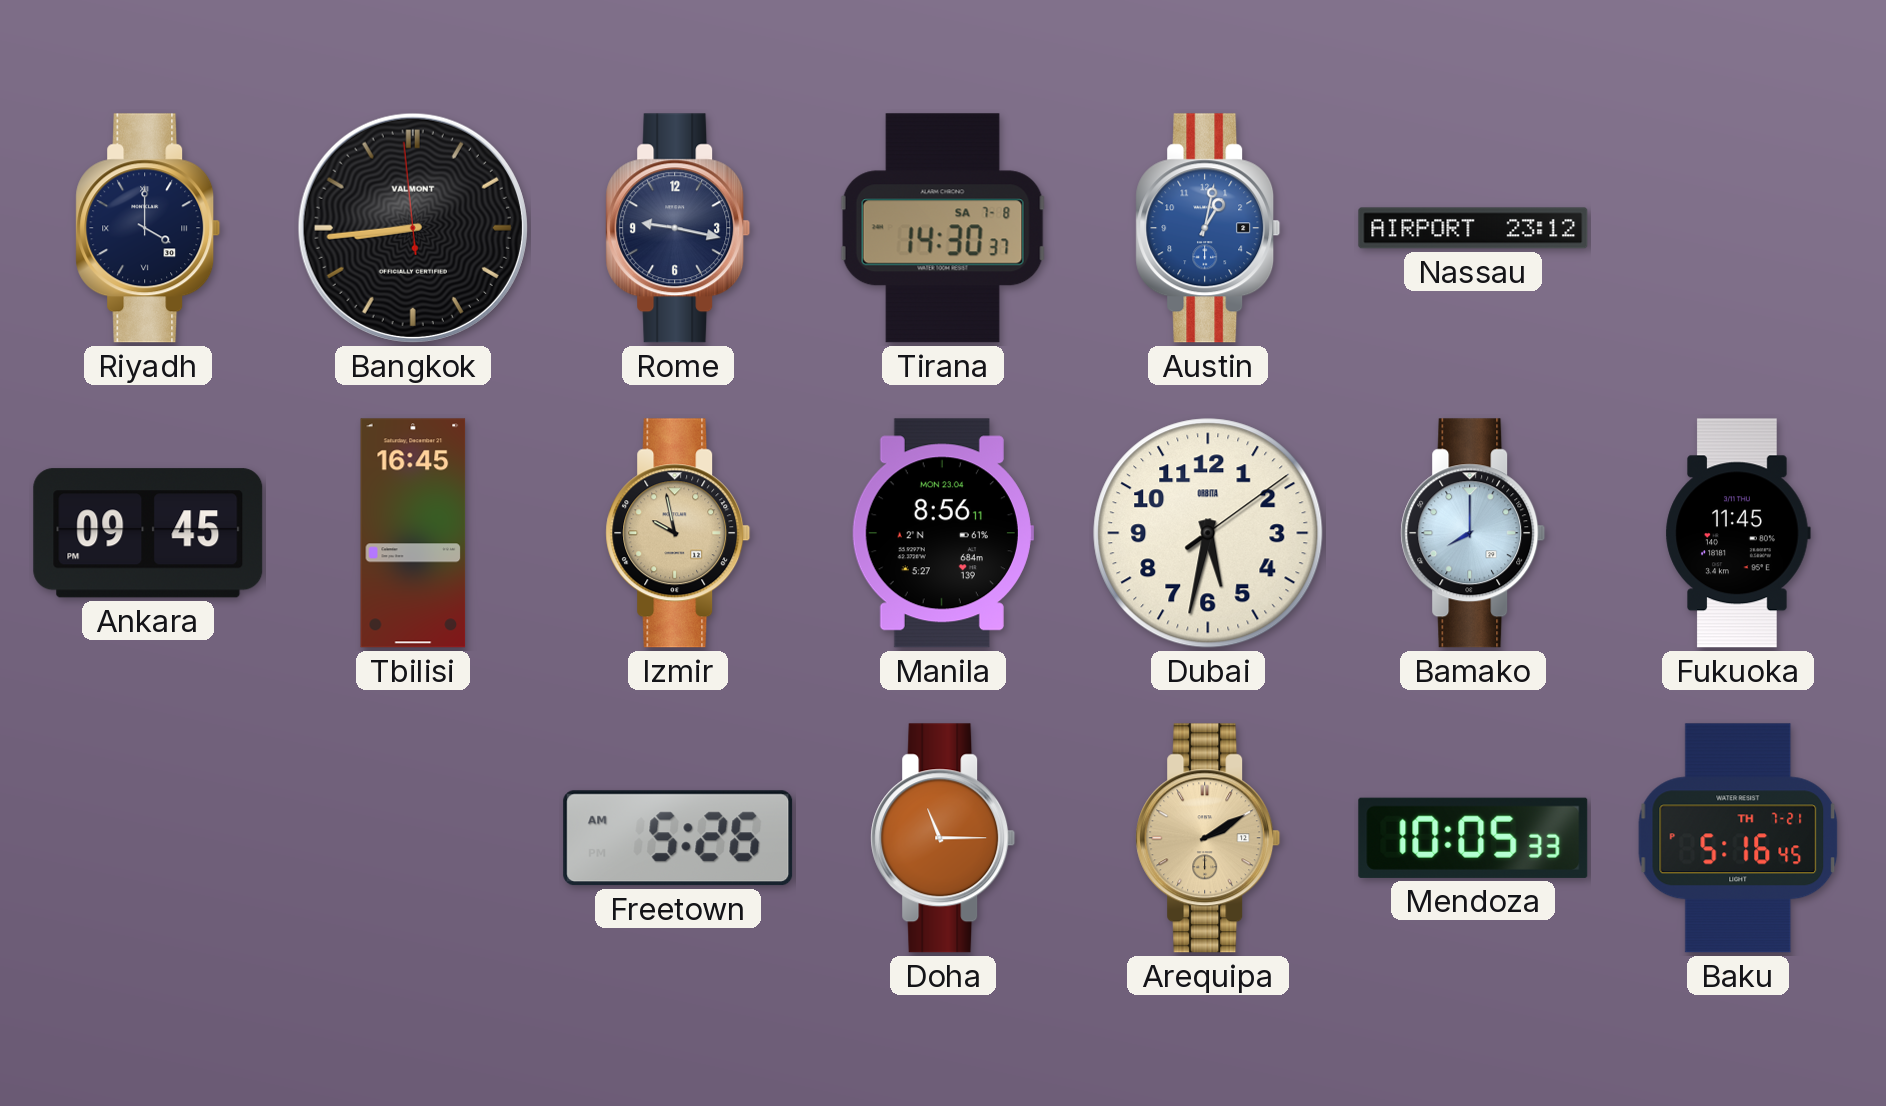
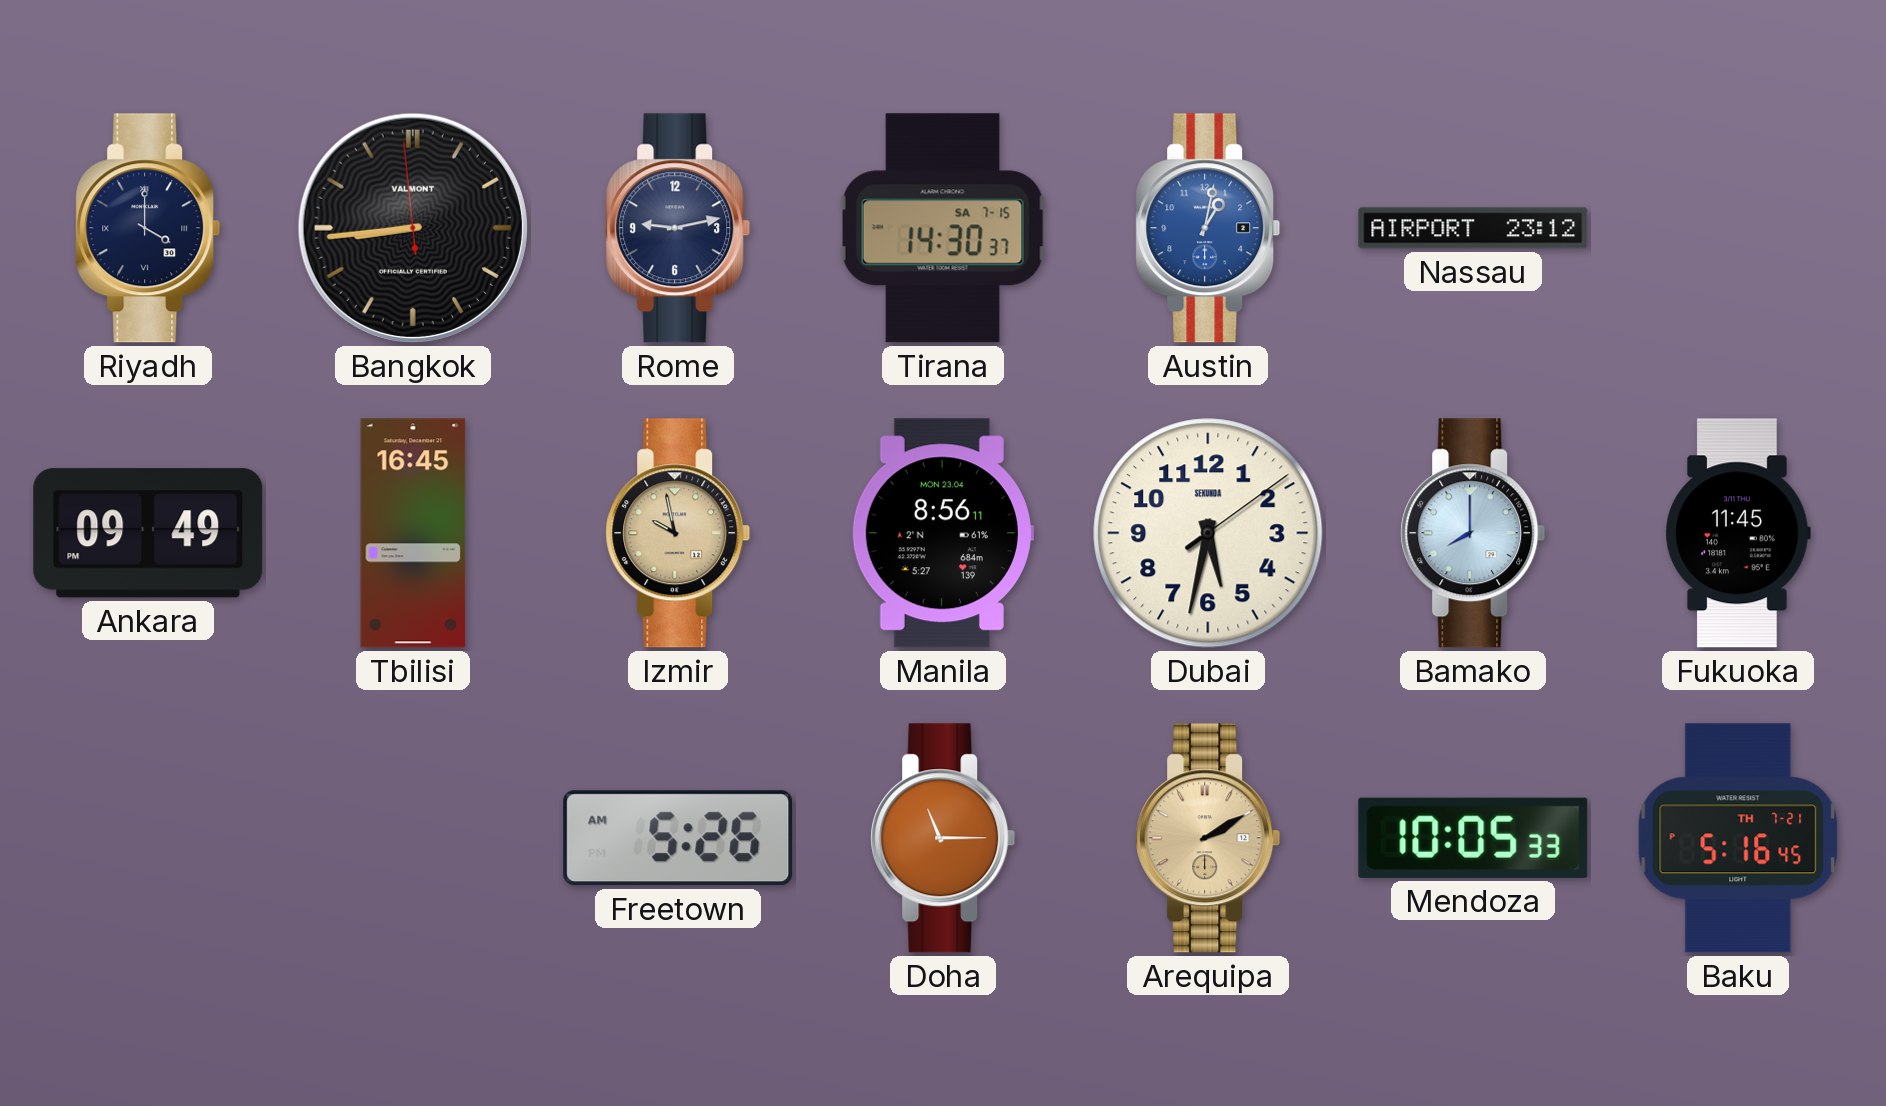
Rome: 9:17 -> 9:13 (678, 228)
Tirana date: SA 7-8 -> SA 7-15 (943, 228)
Ankara: 09:45 -> 09:49 (148, 533)
Dubai brand: ORBITA -> SEKUNDA (1208, 533)
